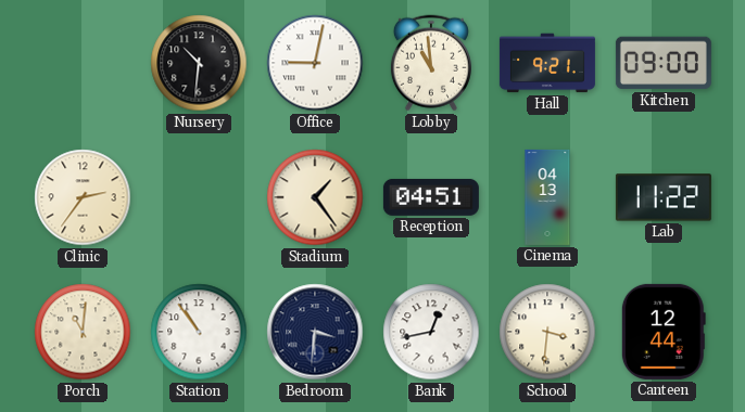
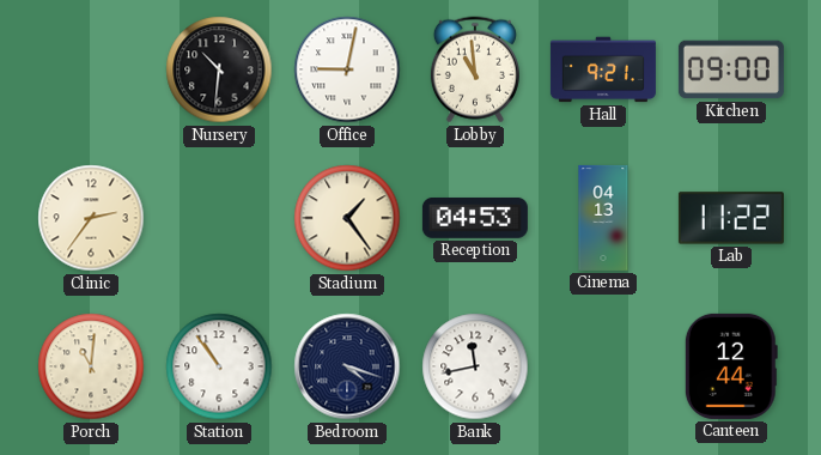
Reception: 04:51 -> 04:53 (475, 218)
Bedroom: 3:31 -> 4:18 (347, 366)
Bank: 12:43 -> 11:43 (475, 366)
School: 3:31 -> none (547, 332)
